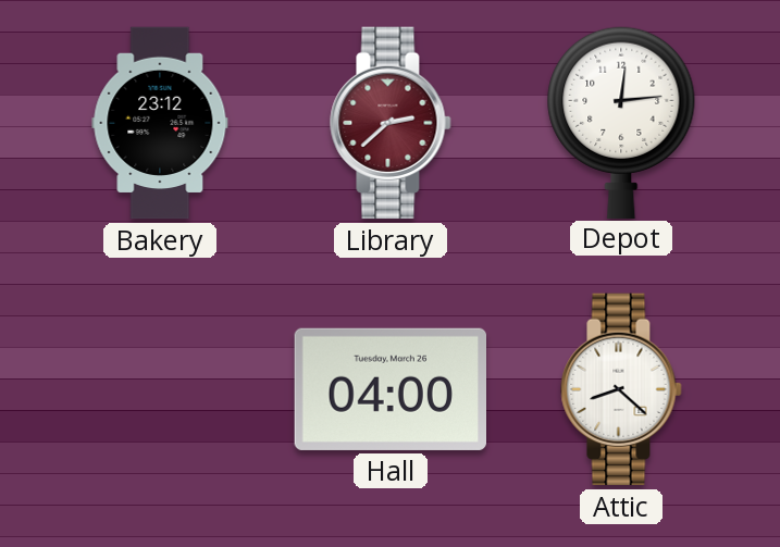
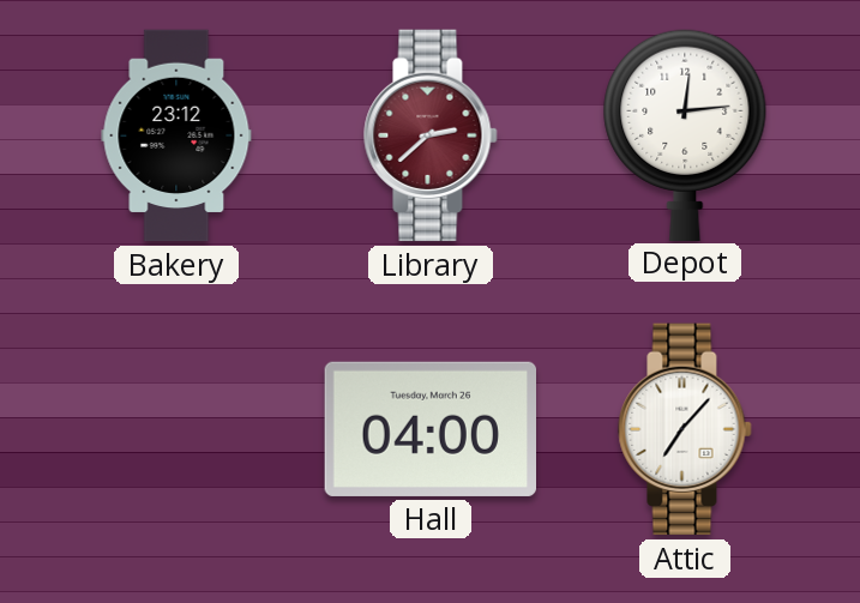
Attic: 8:22 -> 7:07 (685, 429)
